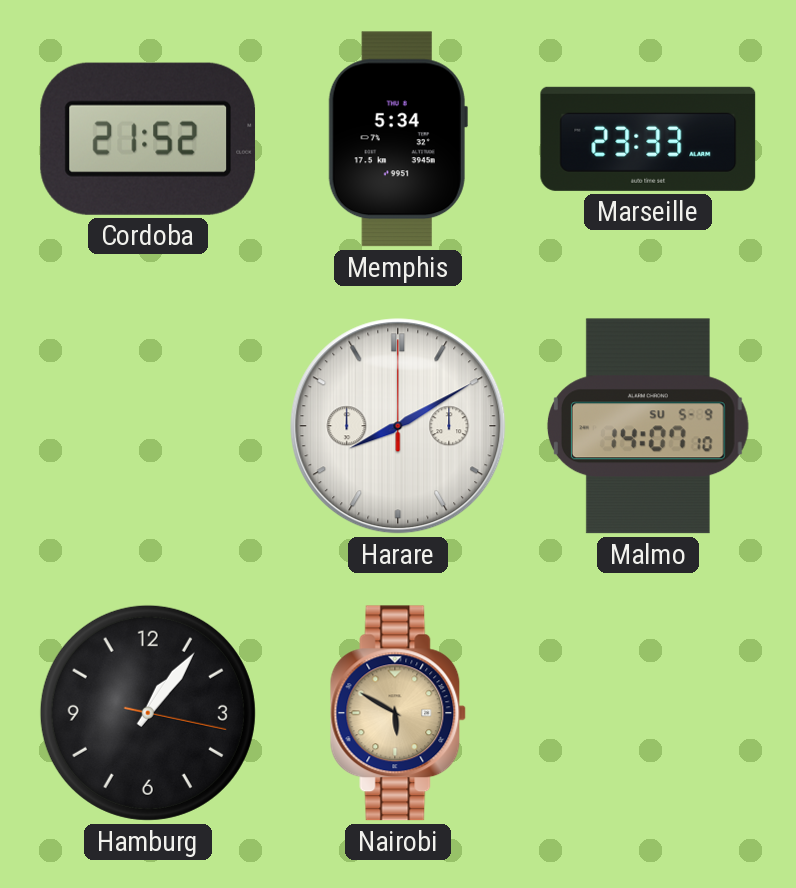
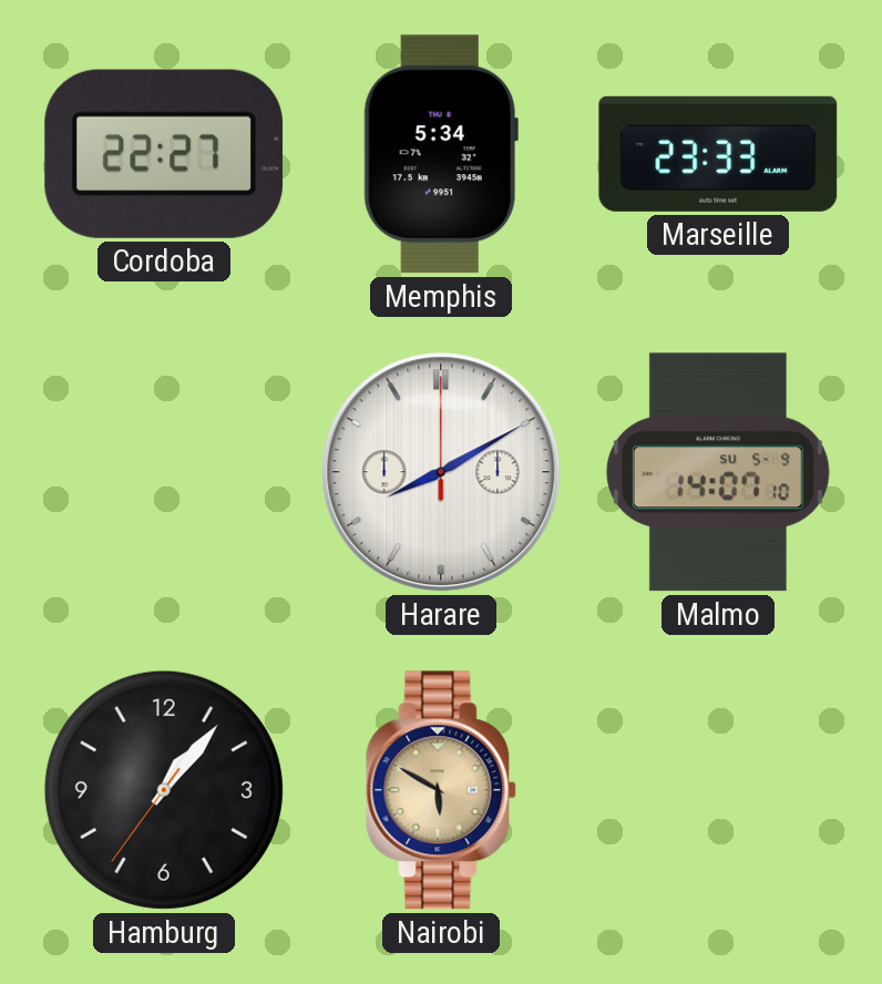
Cordoba: 21:52 -> 22:27 (164, 154)
Hamburg: 1:06:17 -> 1:06:36 (164, 790)
